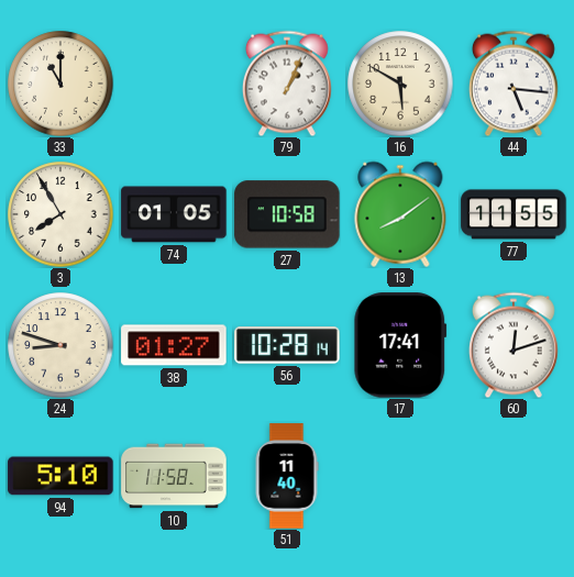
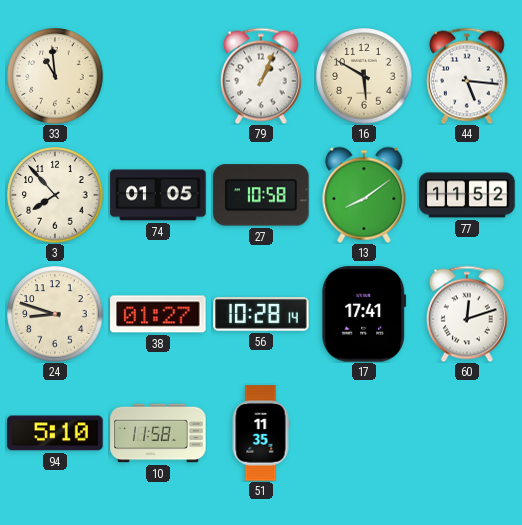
33: 11:00 -> 10:59 (55, 76)
3: 7:55 -> 7:53 (55, 195)
77: 11:55 -> 11:52 (467, 195)
51: 11:40 -> 11:35 (261, 433)
